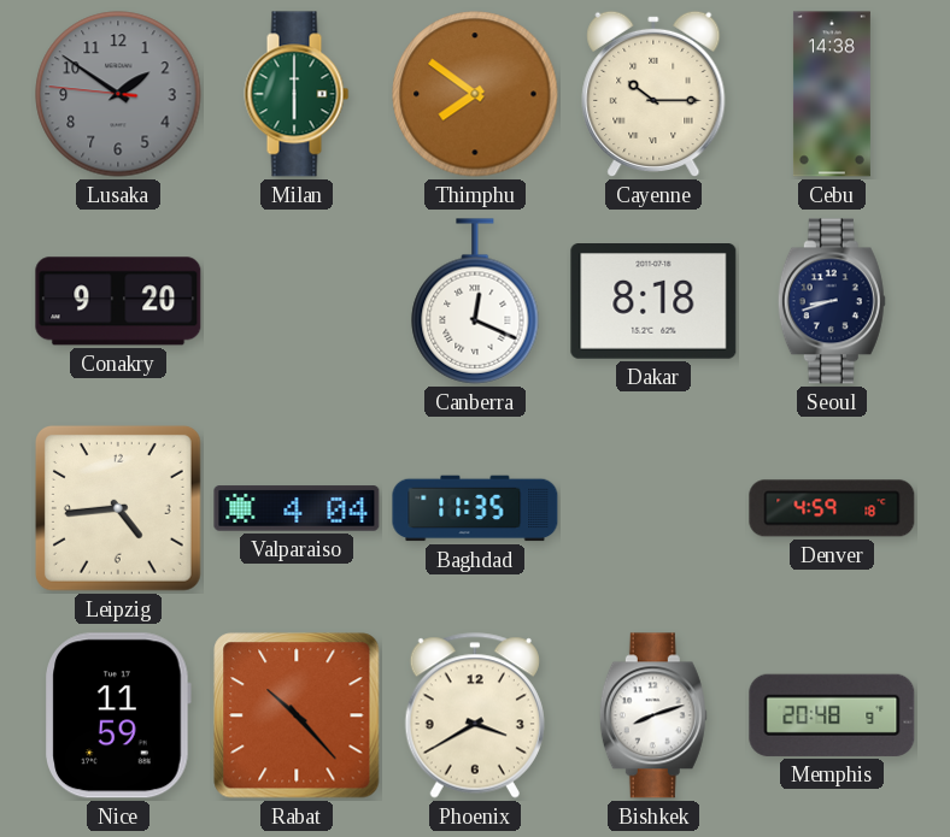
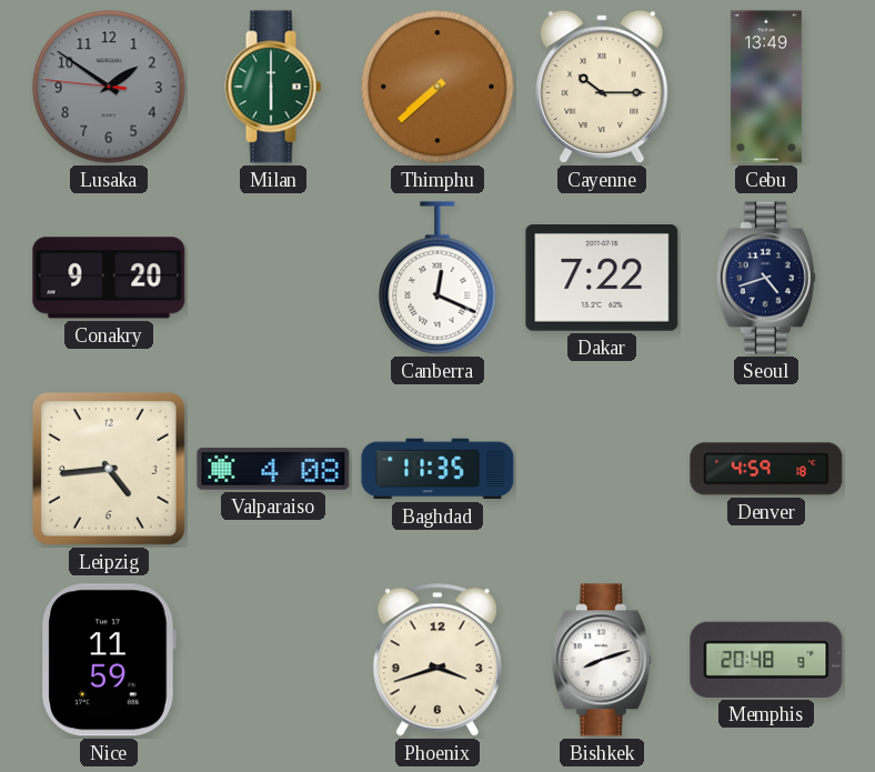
Thimphu: 7:51 -> 7:38 (438, 87)
Cebu: 14:38 -> 13:49 (766, 87)
Dakar: 8:18 -> 7:22 (602, 279)
Seoul: 8:42 -> 4:42 (766, 278)
Valparaiso: 4:04 -> 4:08 (273, 469)
Rabat: 10:23 -> none (297, 715)
Phoenix: 3:40 -> 3:42 (438, 660)
